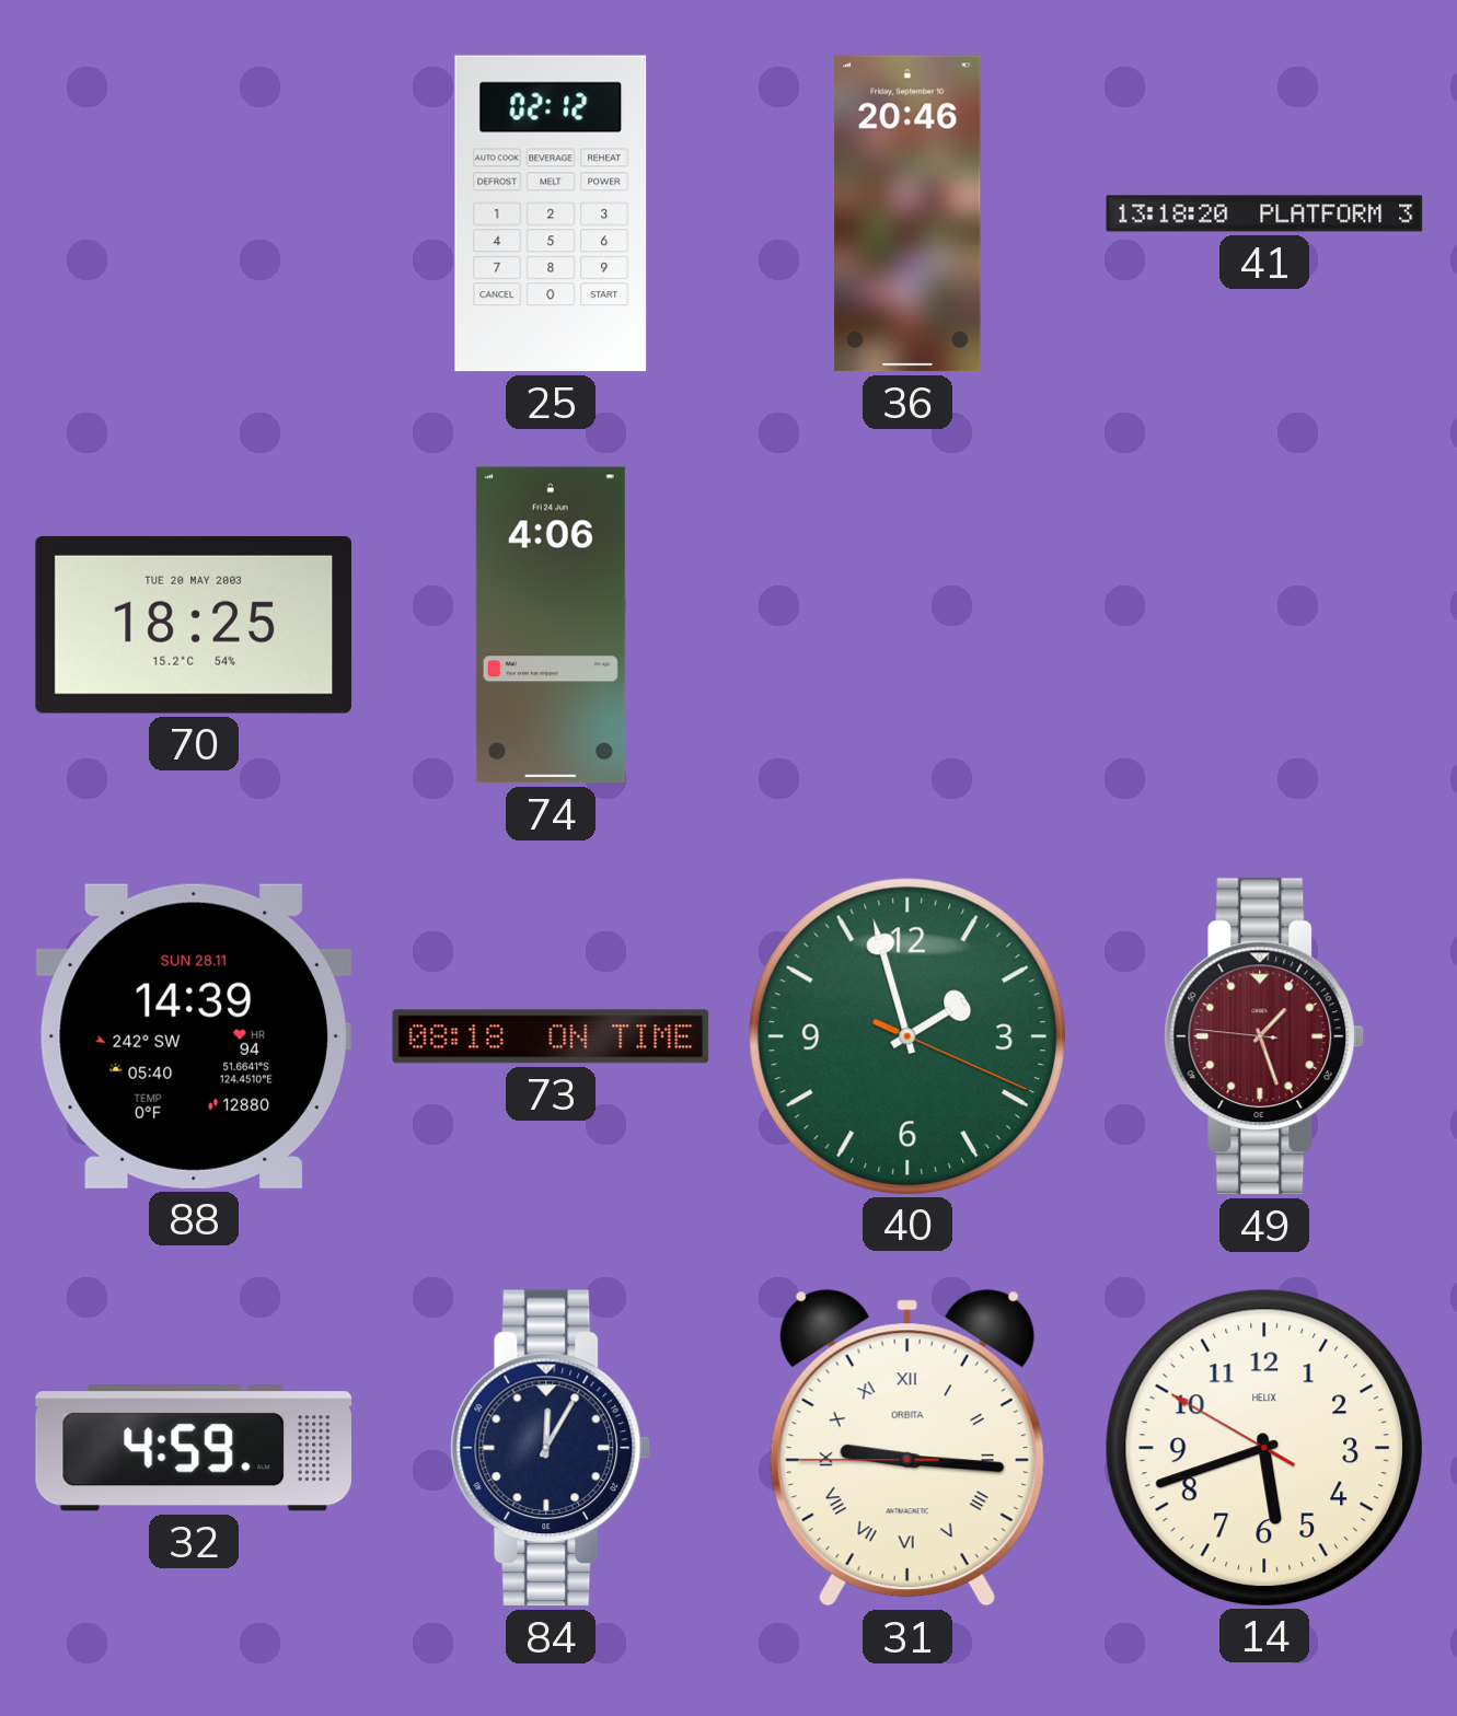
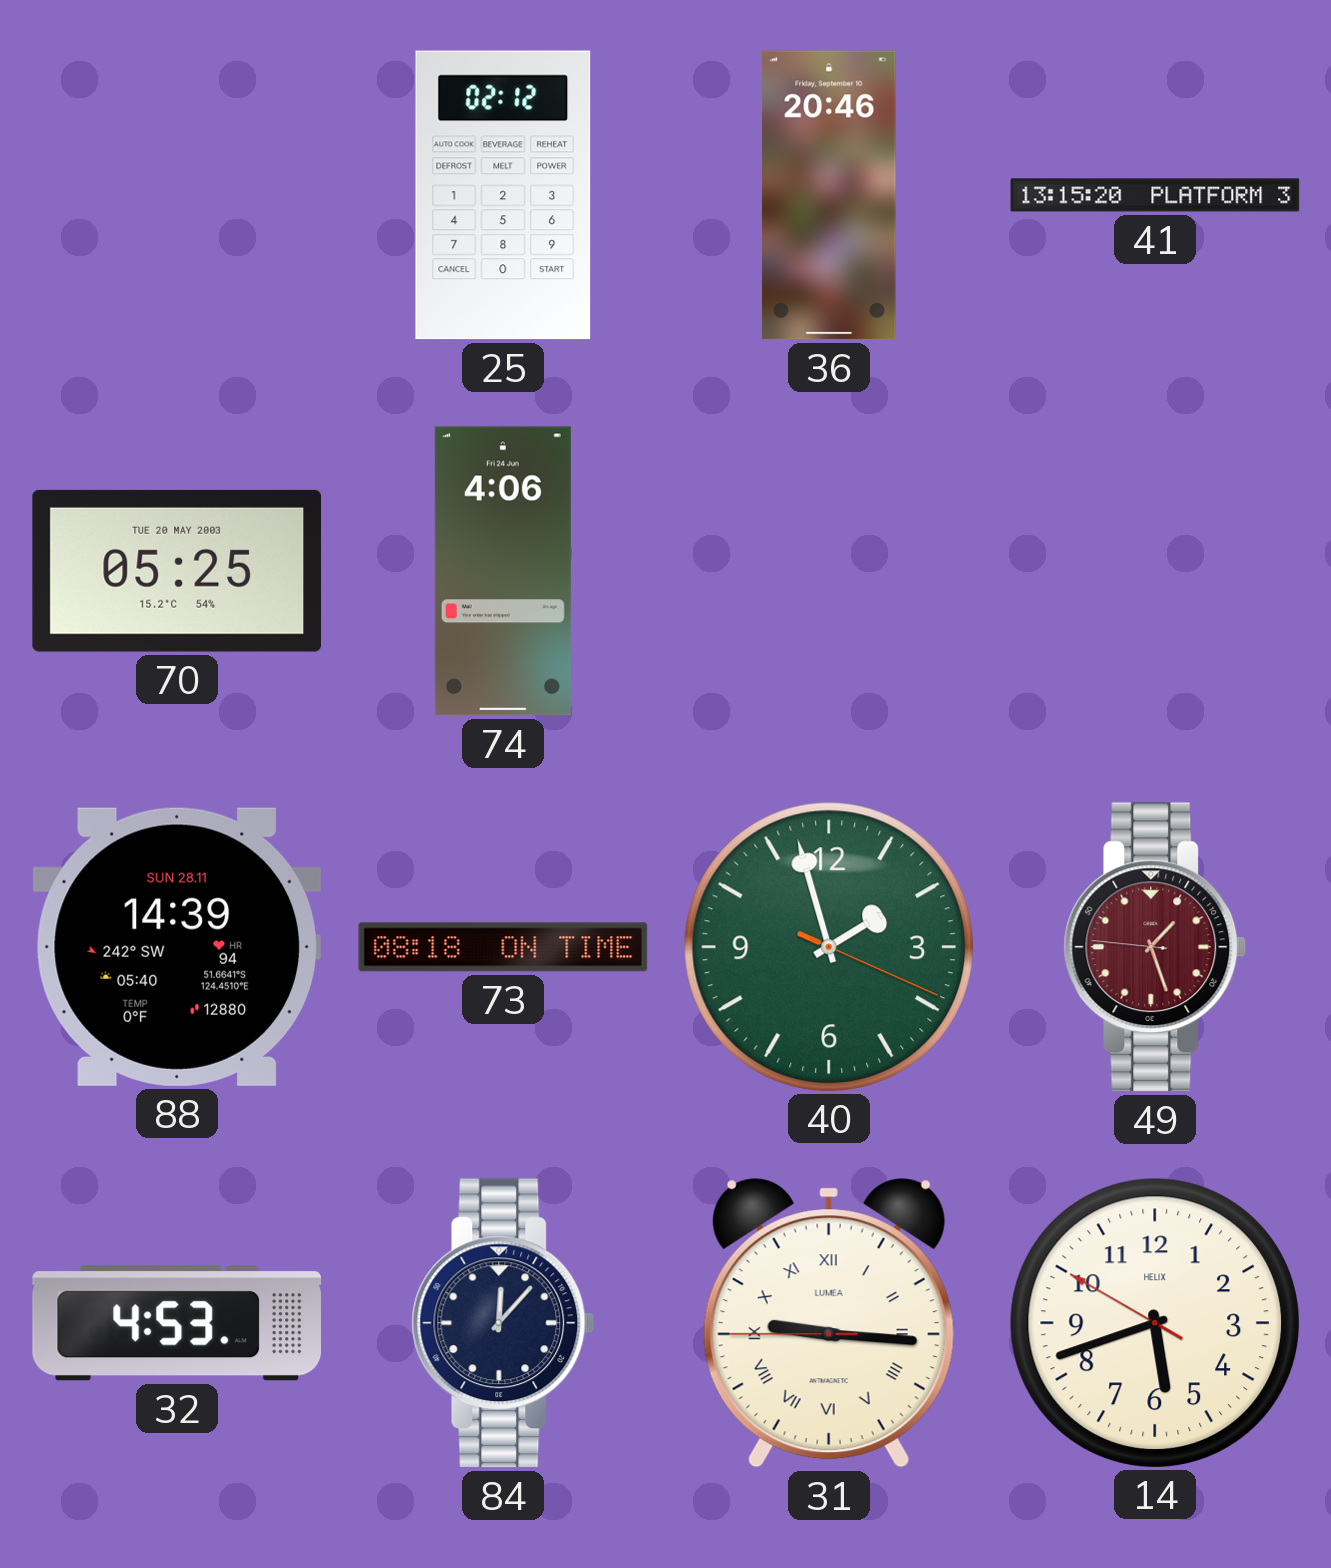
41: 13:18 -> 13:15 (1155, 195)
70: 18:25 -> 05:25 (176, 571)
32: 4:59 -> 4:53 (176, 1323)
84: 12:05 -> 12:07 (503, 1323)
31 brand: ORBITA -> LUMEA (829, 1323)
